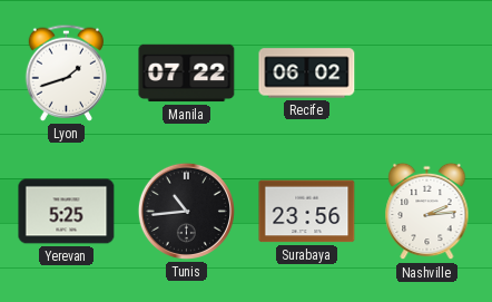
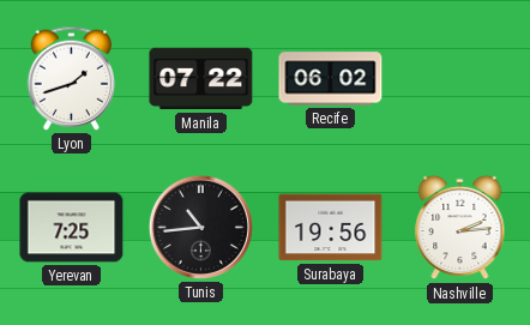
Yerevan: 5:25 -> 7:25 (72, 228)
Surabaya: 23:56 -> 19:56 (331, 228)
